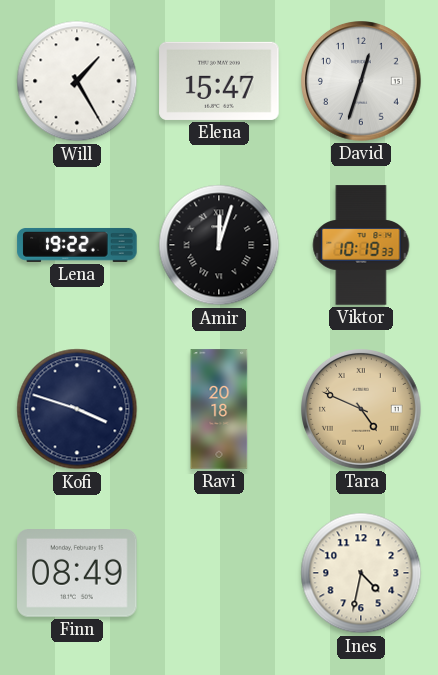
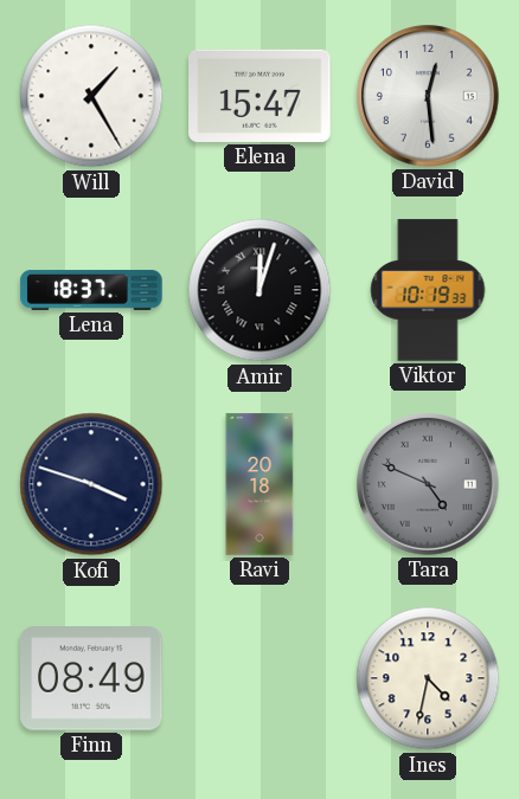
David: 12:33 -> 12:29 (429, 97)
Lena: 19:22 -> 18:37 (91, 290)
Tara dial: champagne -> grey (429, 485)
